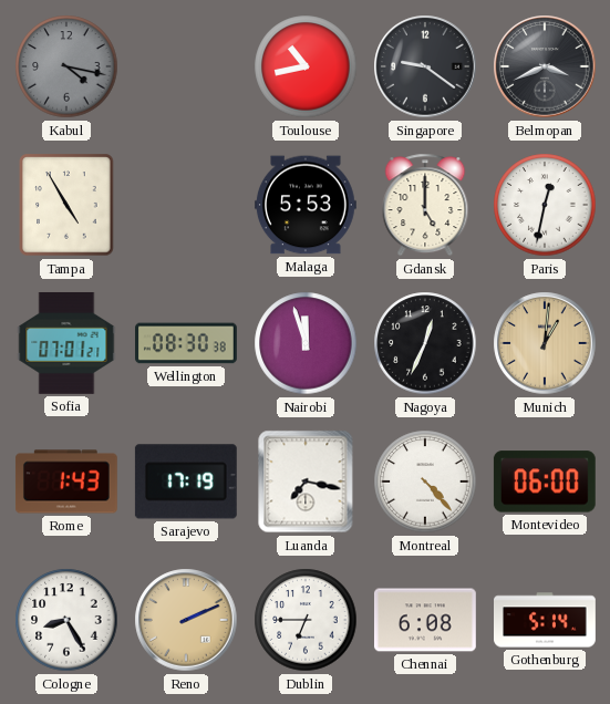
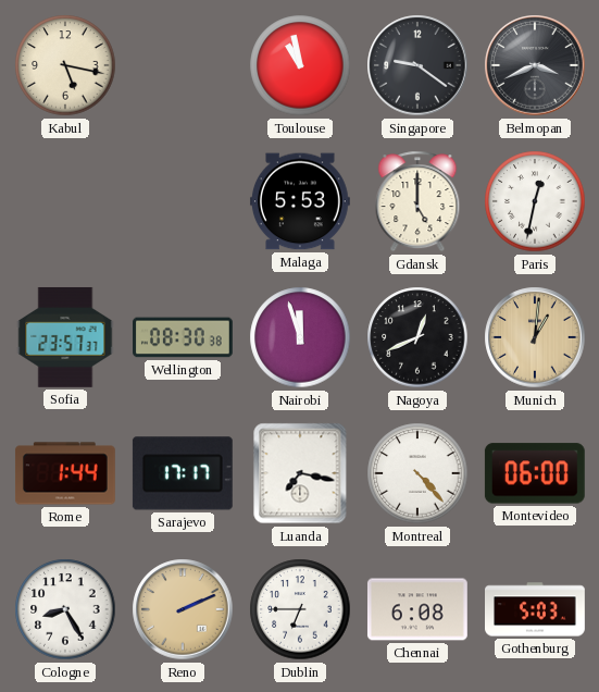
Kabul: 4:17 -> 5:17 (65, 65)
Kabul dial: grey -> cream (65, 65)
Toulouse: 10:43 -> 10:58 (300, 65)
Tampa: 4:55 -> none (66, 205)
Sofia: 07:01 -> 23:57 (65, 337)
Nagoya: 12:34 -> 12:41 (417, 337)
Rome: 1:43 -> 1:44 (65, 473)
Sarajevo: 17:19 -> 17:17 (183, 473)
Gothenburg: 5:14 -> 5:03 (536, 609)
